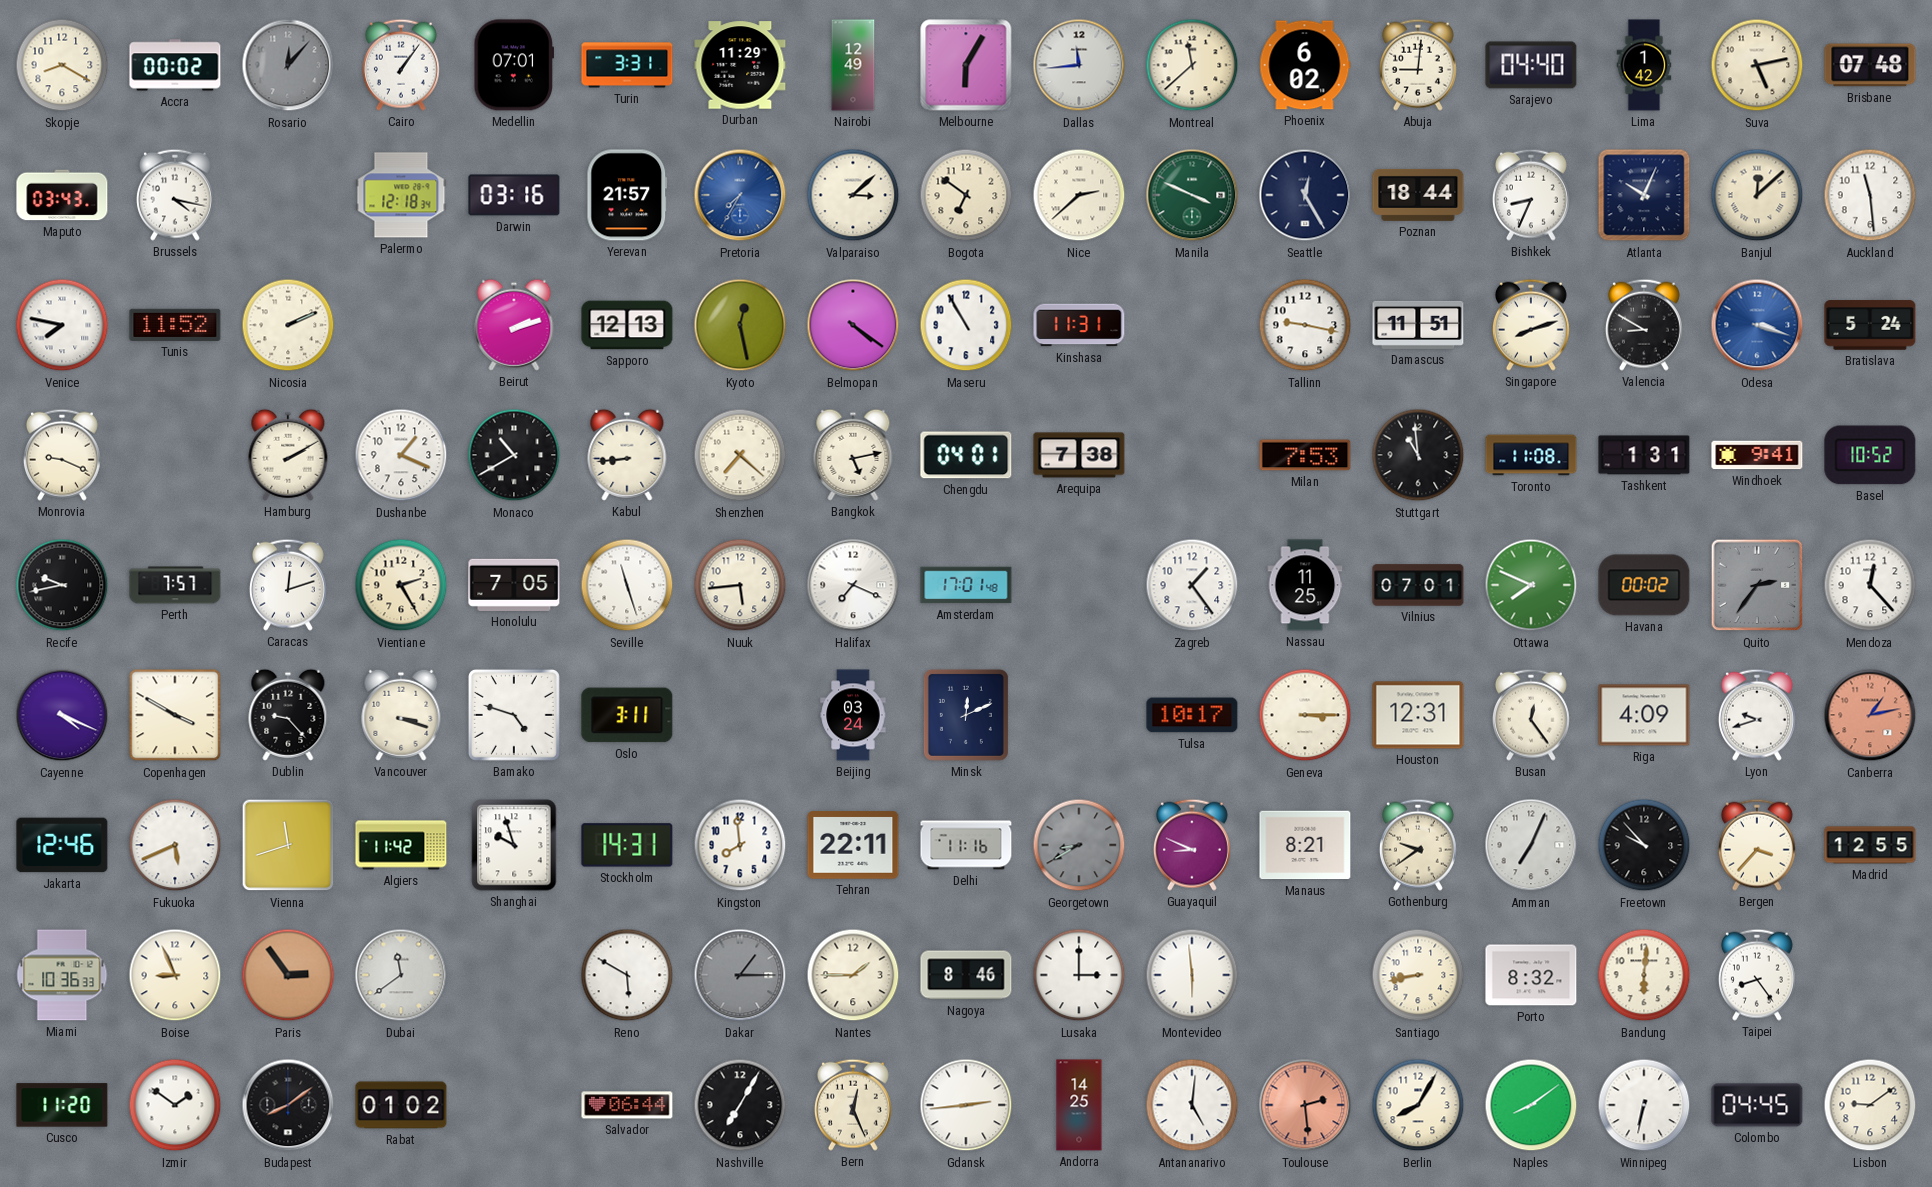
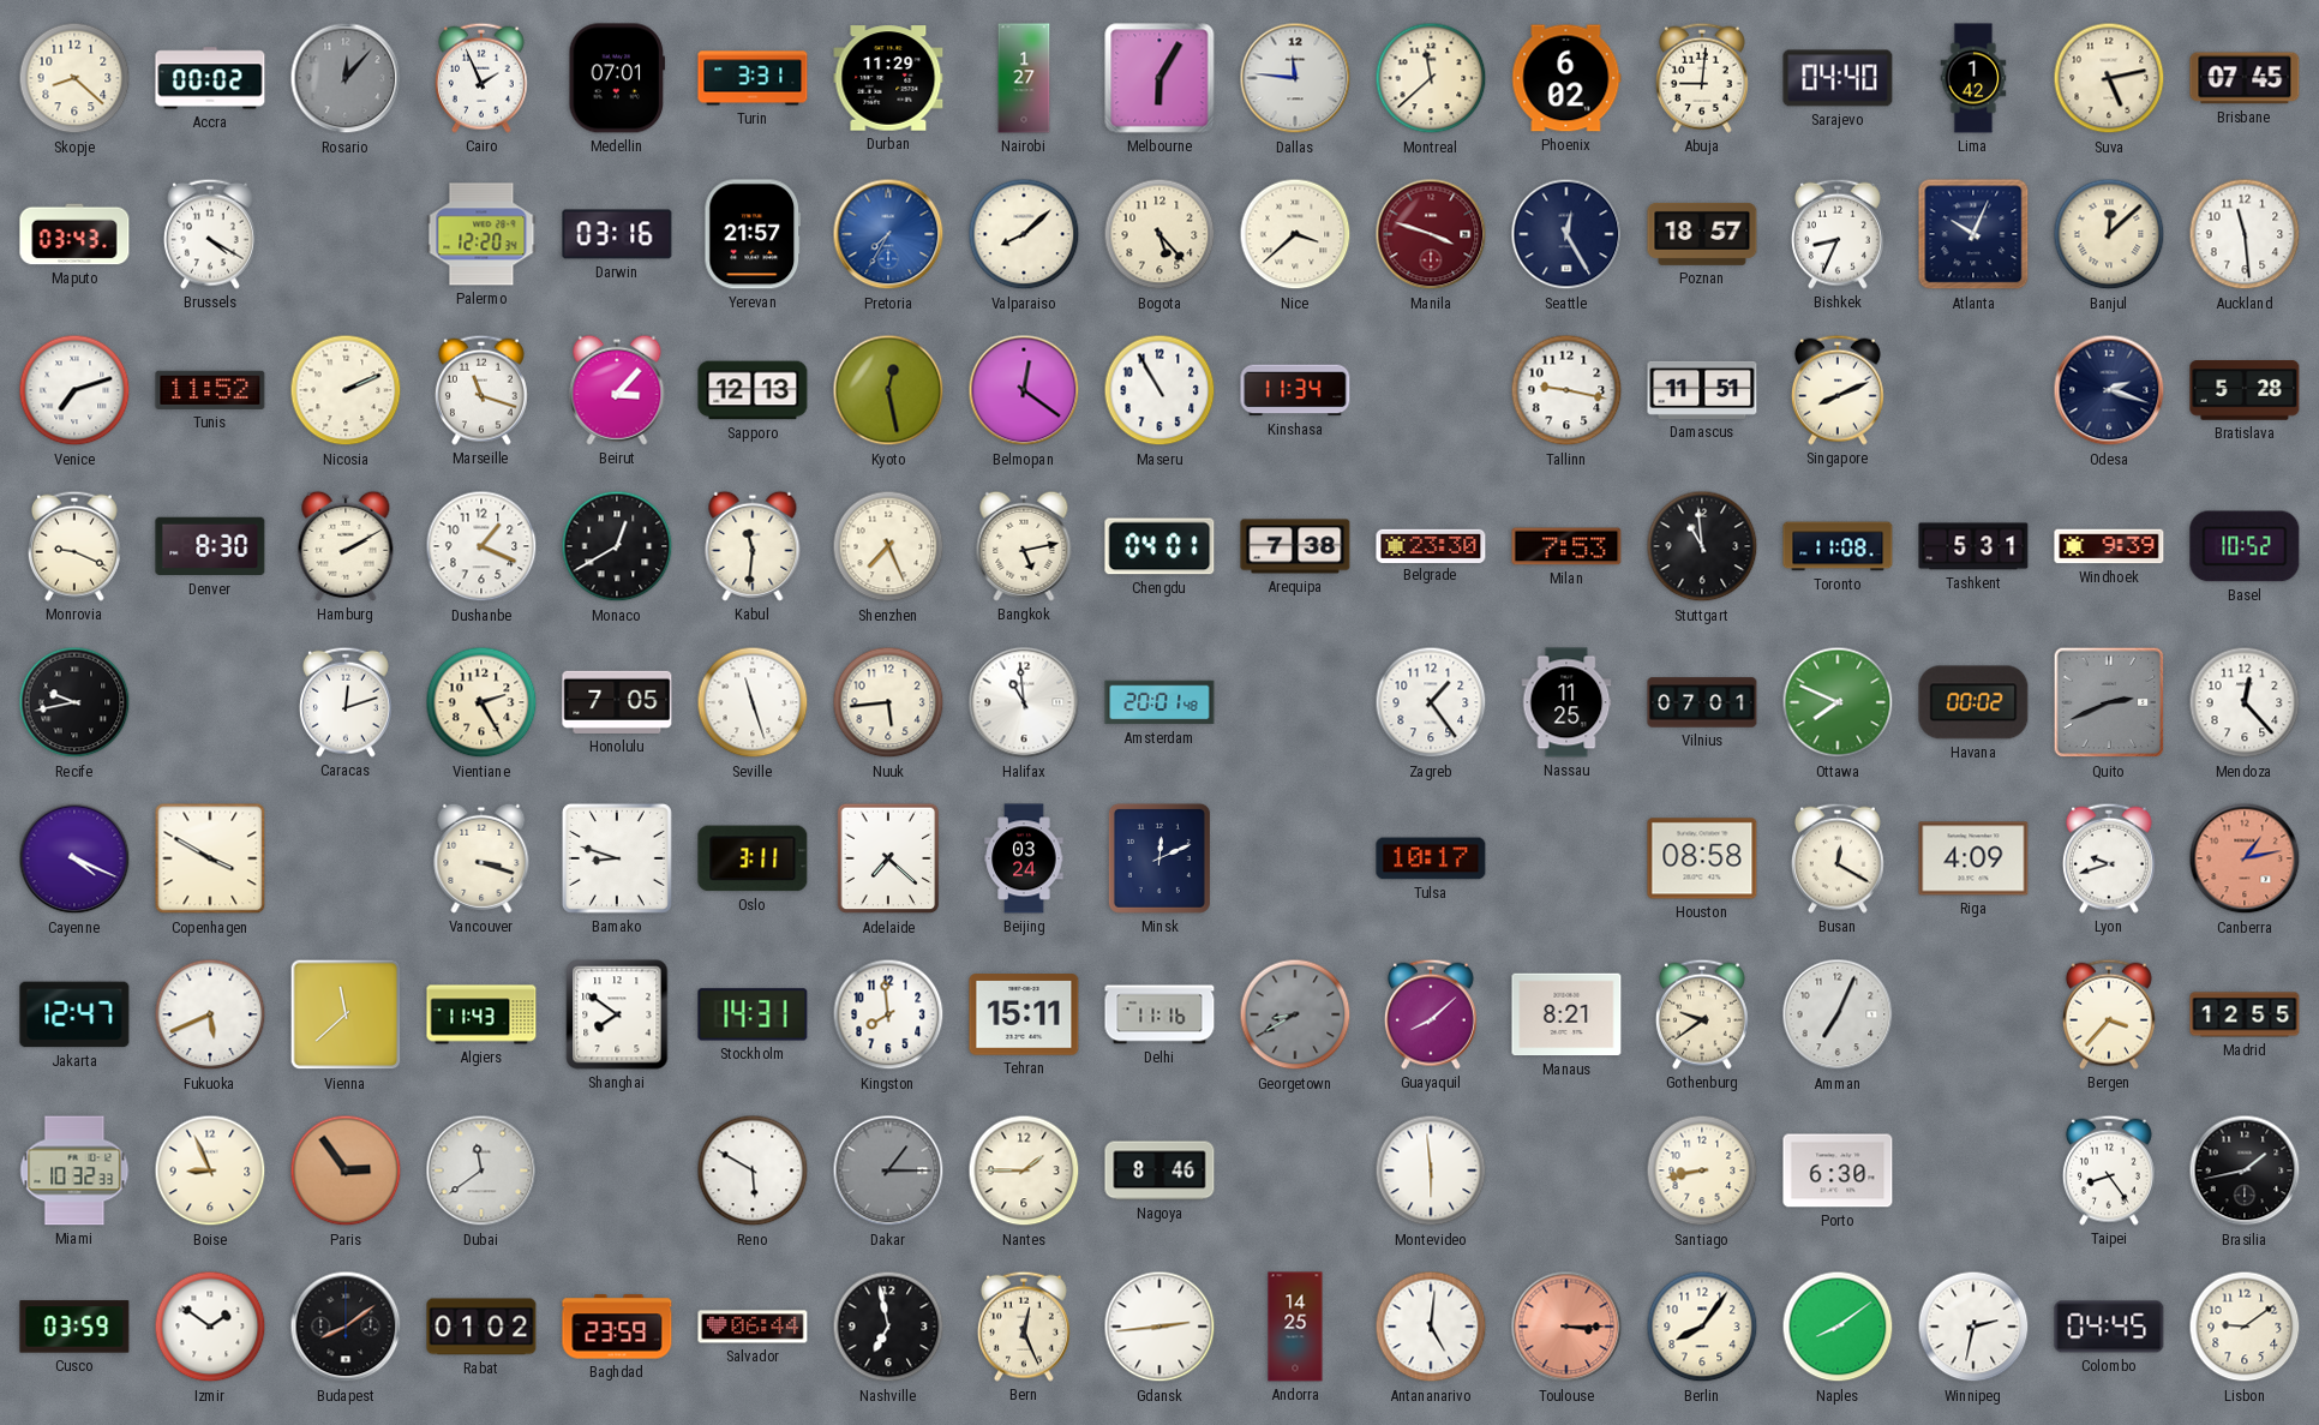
Skopje: 8:20 -> 8:22 (74, 78)
Cairo: 1:06 -> 1:56 (481, 78)
Nairobi: 12:49 -> 1:27 (1024, 78)
Dallas: 11:44 -> 11:46 (1295, 78)
Brisbane: 07:48 -> 07:45 (2245, 78)
Brussels: 4:17 -> 4:20 (210, 234)
Palermo: 12:18 -> 12:20 (481, 234)
Valparaiso: 3:08 -> 8:08 (1024, 234)
Bogota: 6:51 -> 5:23 (1159, 234)
Nice: 2:38 -> 3:38 (1295, 234)
Manila: 3:49 -> 3:48 (1431, 234)
Manila dial: green -> burgundy (1431, 234)
Poznan: 18:44 -> 18:57 (1702, 234)
Venice: 7:47 -> 7:12 (74, 390)
Marseille: none -> 11:18 (481, 390)
Beirut: 2:12 -> 3:07 (617, 390)
Belmopan: 4:21 -> 12:21 (1024, 390)
Kinshasa: 11:31 -> 11:34 (1295, 390)
Singapore: 8:12 -> 8:11 (1838, 390)
Valencia: 8:50 -> none (1644, 325)
Odesa: 3:18 -> 2:18 (2109, 390)
Odesa dial: blue -> navy (2109, 390)
Bratislava: 5:24 -> 5:28 (2245, 390)
Denver: none -> 8:30 (210, 546)
Monaco: 10:40 -> 12:40 (617, 546)
Kabul: 8:44 -> 11:31 (753, 546)
Shenzhen: 7:22 -> 7:26 (888, 546)
Belgrade: none -> 23:30 (1431, 545)
Tashkent: 1:31 -> 5:31 (1973, 546)
Windhoek: 9:41 -> 9:39 (2109, 546)
Perth: 7:57 -> none (175, 585)
Halifax: 7:19 -> 10:59 (1024, 702)
Amsterdam: 17:01 -> 20:01 (1159, 702)
Quito: 2:36 -> 2:41 (2109, 702)
Dublin: 9:23 -> none (288, 715)
Bamako: 4:48 -> 8:48 (617, 858)
Adelaide: none -> 7:22 (888, 858)
Geneva: 3:15 -> none (1305, 715)
Houston: 12:31 -> 08:58 (1702, 858)
Busan: 12:24 -> 12:20 (1838, 858)
Jakarta: 12:46 -> 12:47 (74, 1014)
Vienna: 11:42 -> 11:38 (346, 1014)
Algiers: 11:42 -> 11:43 (481, 1014)
Shanghai: 9:57 -> 7:51 (617, 1014)
Tehran: 22:11 -> 15:11 (1024, 1014)
Guayaquil: 8:49 -> 8:08 (1431, 1014)
Freetown: 9:53 -> none (1644, 845)
Miami: 10:36 -> 10:32 (74, 1170)
Lusaka: 3:00 -> none (1079, 975)
Porto: 8:32 -> 6:30 (1838, 1170)
Bandung: 6:01 -> none (1644, 975)
Brasilia: none -> 1:43 (2245, 1170)
Cusco: 11:20 -> 03:59 (74, 1327)
Baghdad: none -> 23:59 (617, 1327)
Nashville: 7:05 -> 6:58 (888, 1327)
Toulouse: 2:29 -> 3:15 (1566, 1327)
Berlin: 8:05 -> 8:06 (1702, 1327)
Winnipeg: 6:32 -> 2:32 (1973, 1327)
